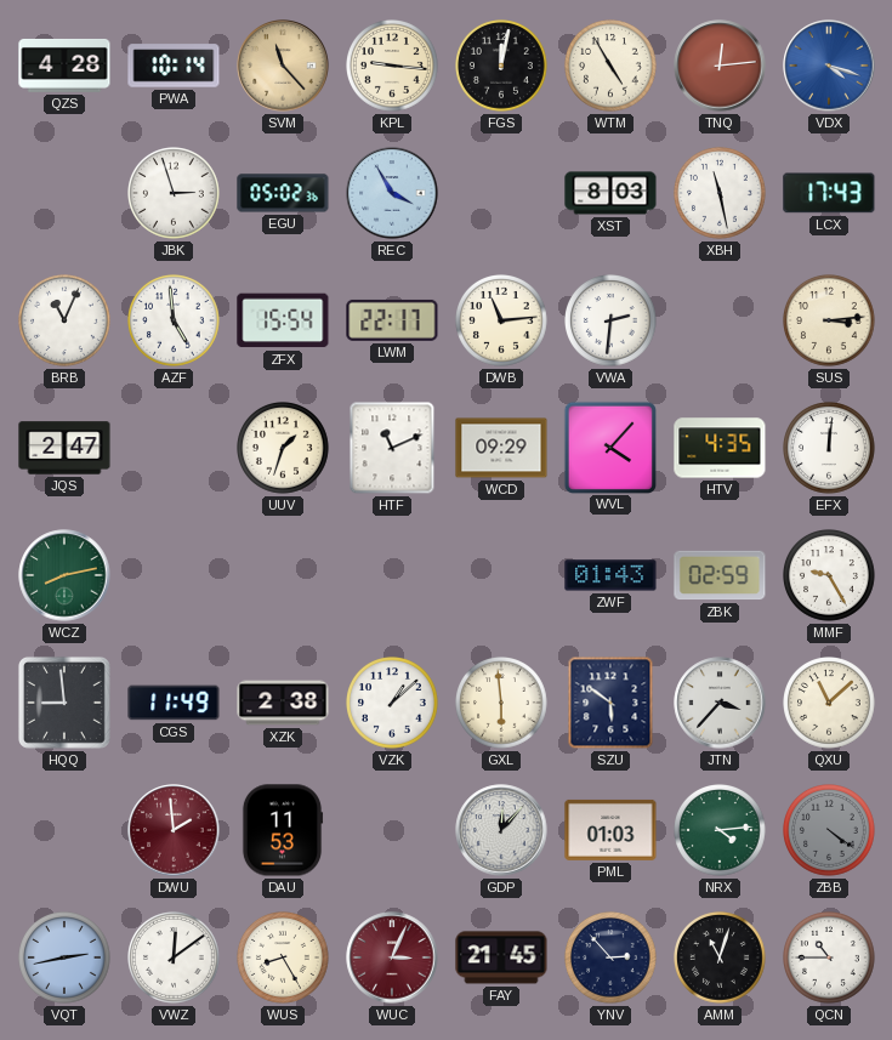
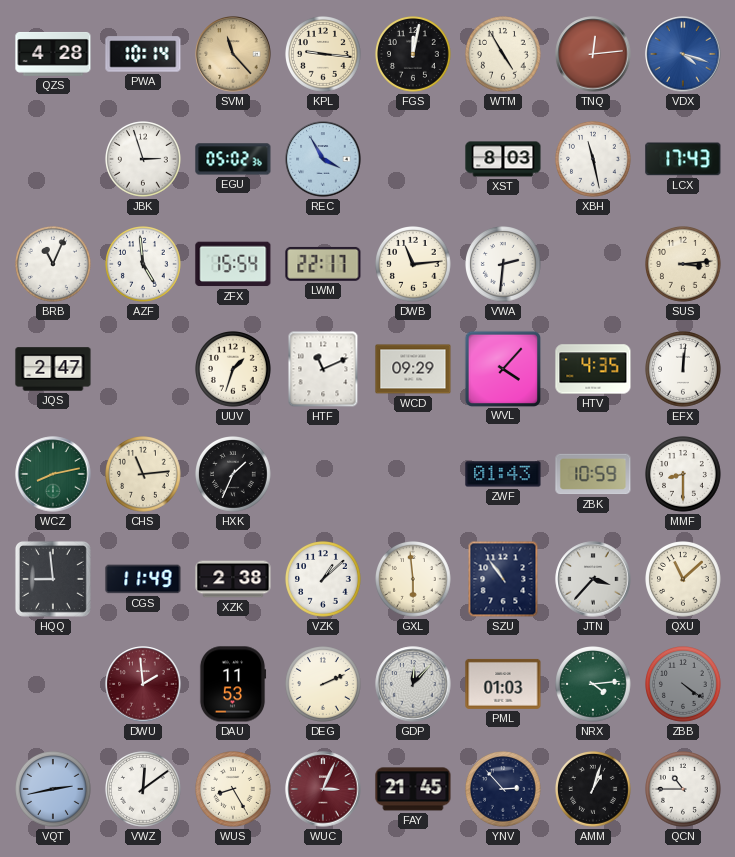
CHS: none -> 11:14 (144, 475)
HXK: none -> 1:34 (234, 475)
ZBK: 02:59 -> 10:59 (593, 474)
MMF: 9:25 -> 8:30 (684, 475)
SZU: 5:51 -> 10:54 (503, 579)
DEG: none -> 2:11 (324, 685)
AMM: 11:03 -> 1:03 (594, 790)
